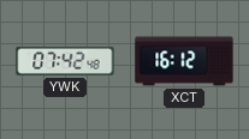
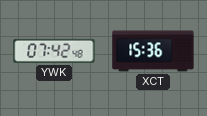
XCT: 16:12 -> 15:36 (153, 51)
